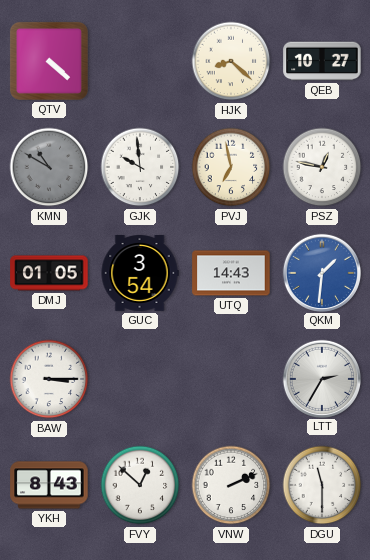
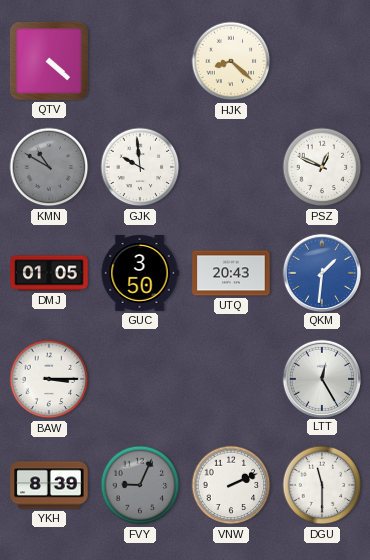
QEB: 10:27 -> none (322, 61)
PVJ: 6:58 -> none (231, 167)
PSZ: 12:47 -> 12:49 (322, 167)
GUC: 3:54 -> 3:50 (140, 274)
UTQ: 14:43 -> 20:43 (231, 273)
LTT: 2:35 -> 12:25 (321, 378)
YKH: 8:43 -> 8:39 (49, 485)
FVY: 12:52 -> 9:04 (140, 485)
FVY dial: white -> grey (140, 485)
